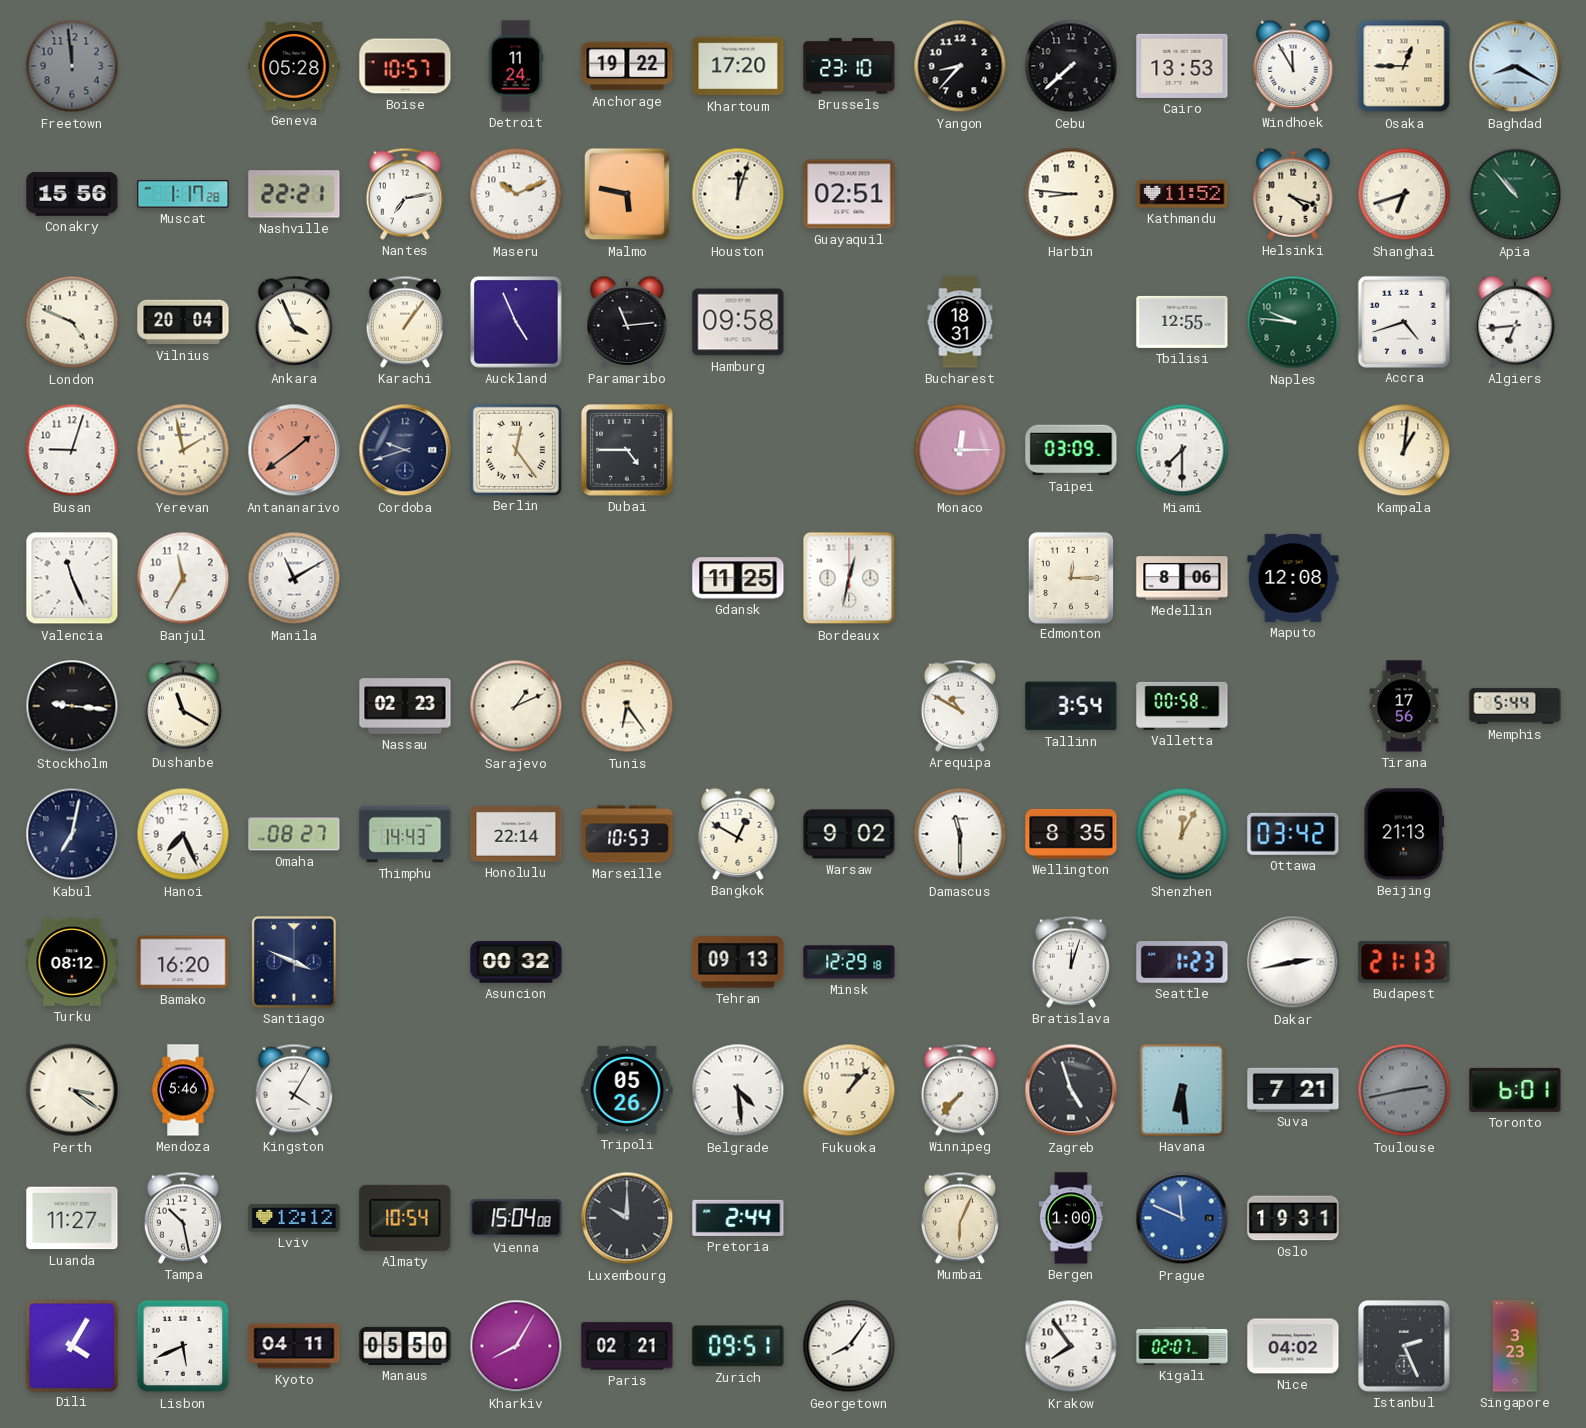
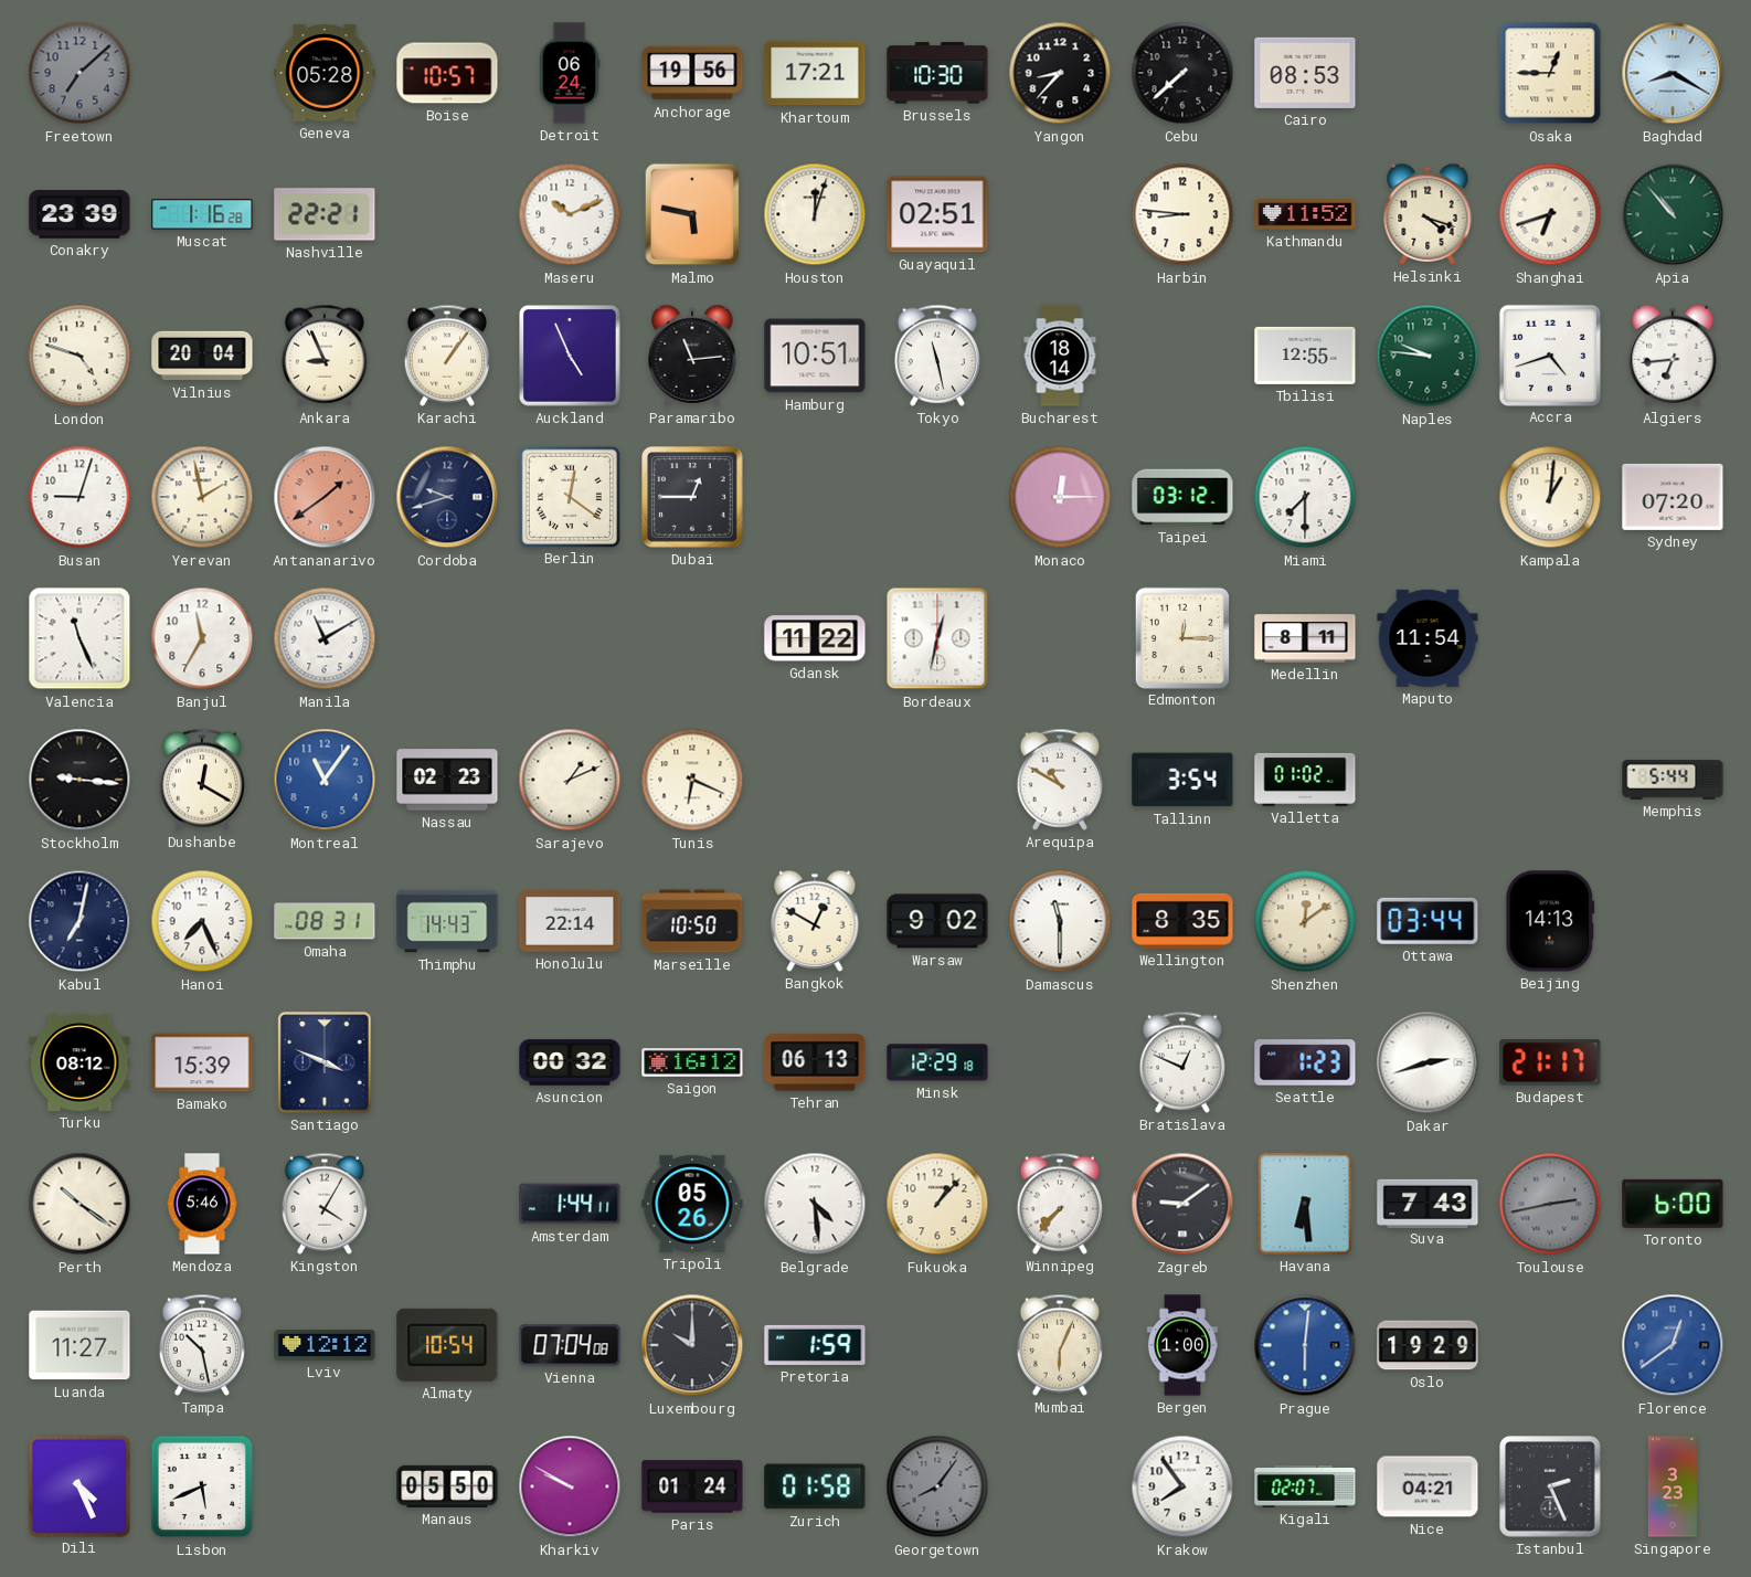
Freetown: 11:59 -> 7:08 (79, 73)
Detroit: 11:24 -> 06:24 (570, 73)
Anchorage: 19:22 -> 19:56 (692, 73)
Khartoum: 17:20 -> 17:21 (815, 73)
Brussels: 23:10 -> 10:30 (937, 73)
Cairo: 13:53 -> 08:53 (1305, 73)
Windhoek: 11:55 -> none (1293, 66)
Conakry: 15:56 -> 23:39 (79, 214)
Muscat: 1:17 -> 1:16 (202, 214)
Nantes: 7:13 -> none (405, 194)
London: 4:49 -> 4:48 (79, 356)
Ankara: 3:56 -> 8:56 (325, 356)
Hamburg: 09:58 -> 10:51 (815, 356)
Tokyo: none -> 11:28 (937, 356)
Bucharest: 18:31 -> 18:14 (1060, 356)
Berlin: 12:24 -> 12:21 (569, 496)
Dubai: 4:45 -> 12:45 (692, 497)
Taipei: 03:09 -> 03:12 (1182, 497)
Sydney: none -> 07:20 (1673, 497)
Gdansk: 11:25 -> 11:22 (815, 638)
Medellin: 8:06 -> 8:11 (1305, 638)
Maputo: 12:08 -> 11:54 (1428, 638)
Dushanbe: 11:20 -> 12:20 (202, 780)
Montreal: none -> 11:06 (325, 780)
Tunis: 6:24 -> 6:19 (692, 780)
Valletta: 00:58 -> 01:02 (1305, 780)
Tirana: 17:56 -> none (1404, 706)
Omaha: 08:27 -> 08:31 (325, 921)
Marseille: 10:53 -> 10:50 (692, 921)
Shenzhen: 12:05 -> 12:09 (1305, 921)
Ottawa: 03:42 -> 03:44 (1428, 921)
Beijing: 21:13 -> 14:13 (1550, 921)
Bamako: 16:20 -> 15:39 (202, 1062)
Saigon: none -> 16:12 (692, 1062)
Tehran: 09:13 -> 06:13 (815, 1062)
Bratislava: 12:03 -> 12:49 (1182, 1062)
Dakar: 2:43 -> 2:42 (1428, 1062)
Budapest: 21:13 -> 21:17 (1550, 1062)
Perth: 3:21 -> 10:21 (79, 1204)
Amsterdam: none -> 1:44 (570, 1204)
Zagreb: 4:57 -> 9:09 (1182, 1204)
Suva: 7:21 -> 7:43 (1428, 1203)
Toronto: 6:01 -> 6:00 (1673, 1204)
Vienna: 15:04 -> 07:04 (570, 1345)
Pretoria: 2:44 -> 1:59 (815, 1345)
Prague: 11:49 -> 6:01 (1305, 1345)
Oslo: 19:31 -> 19:29 (1428, 1345)
Florence: none -> 12:39 (1673, 1345)
Dili: 4:05 -> 4:26 (78, 1485)
Kyoto: 04:11 -> none (294, 1346)
Kharkiv: 8:05 -> 9:50 (570, 1486)
Paris: 02:21 -> 01:24 (692, 1486)
Zurich: 09:51 -> 01:58 (815, 1486)
Georgetown dial: white -> grey (937, 1486)
Nice: 04:02 -> 04:21 (1428, 1486)
